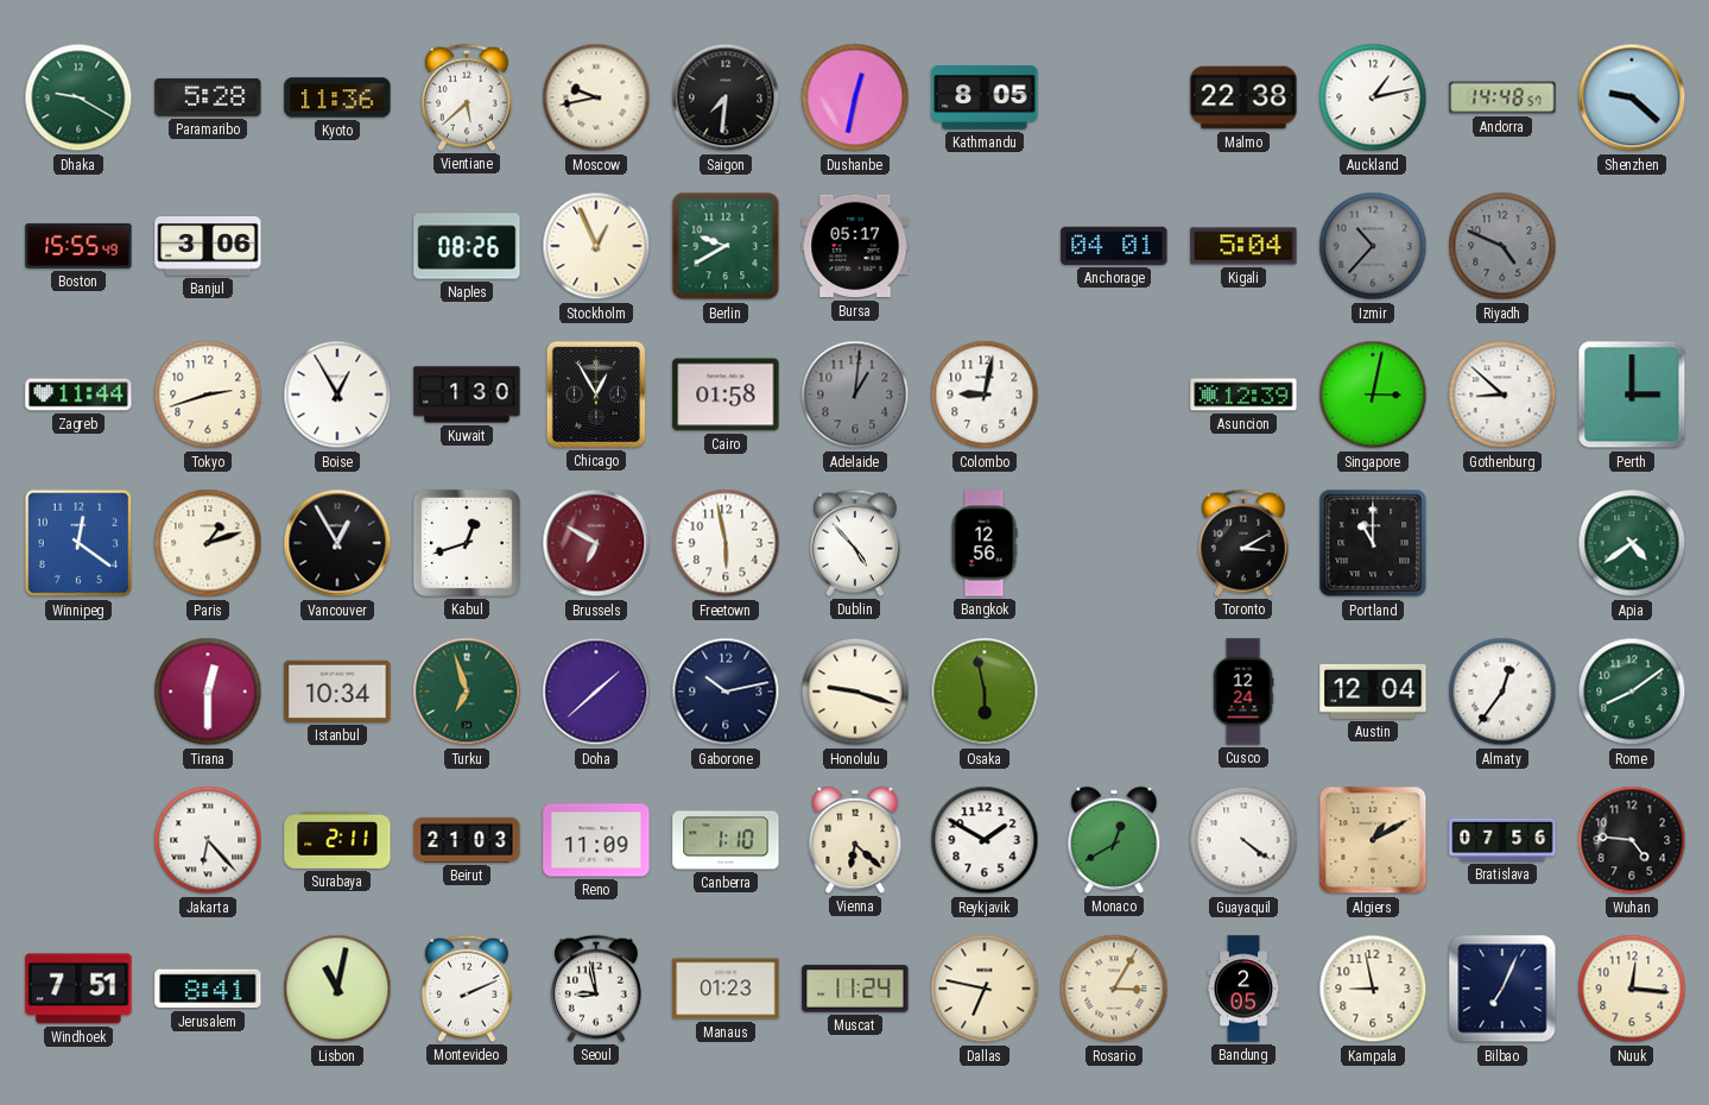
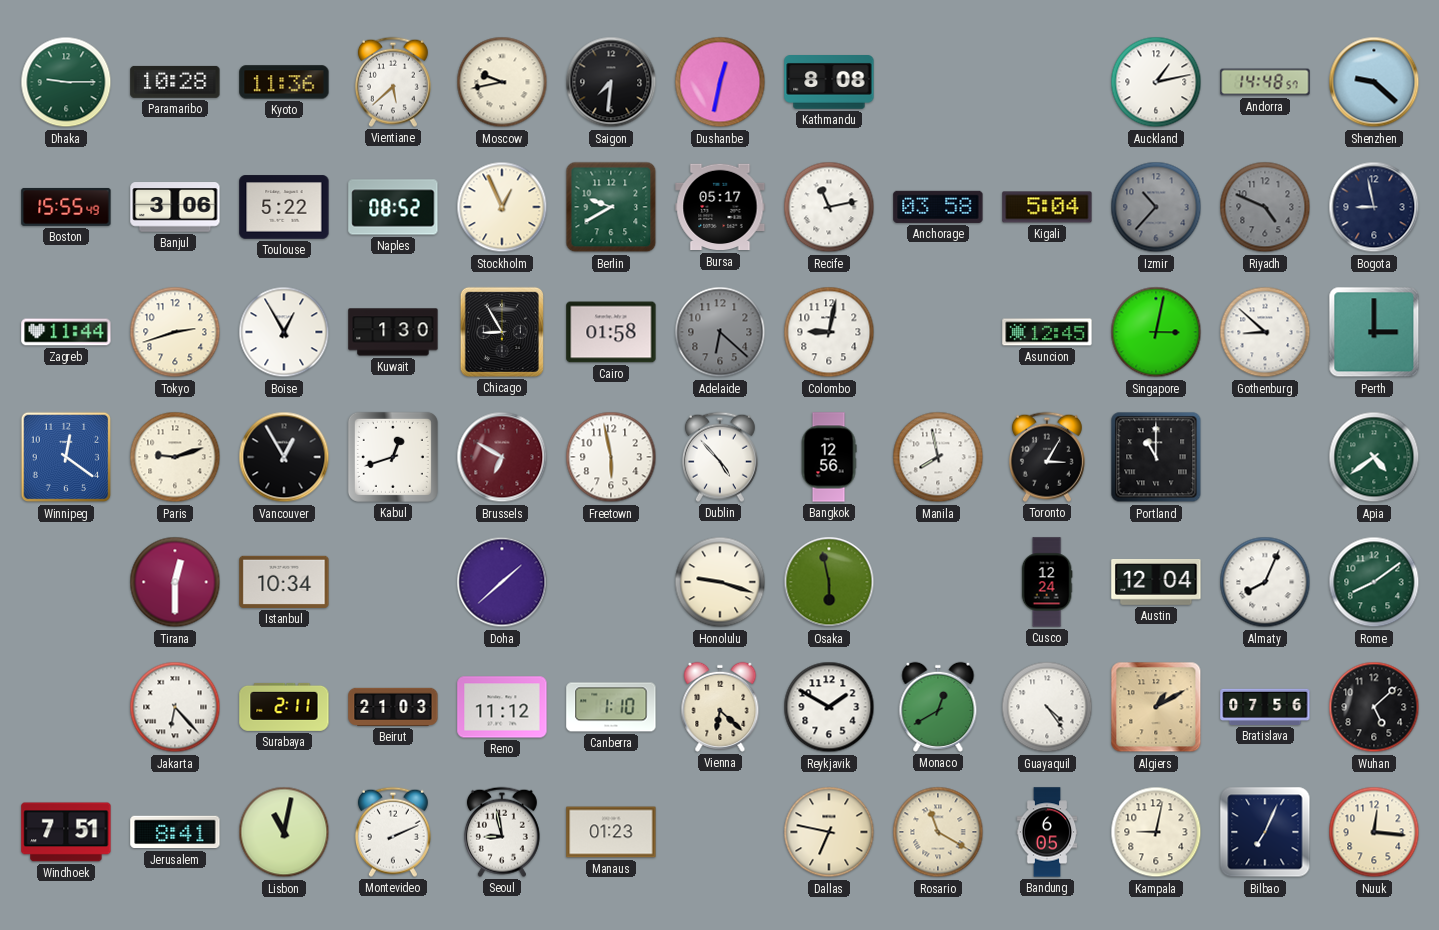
Dhaka: 9:20 -> 9:15 (66, 82)
Paramaribo: 5:28 -> 10:28 (175, 82)
Kathmandu: 8:05 -> 8:08 (829, 83)
Malmo: 22:38 -> none (1243, 97)
Toulouse: none -> 5:22 (284, 207)
Naples: 08:26 -> 08:52 (393, 207)
Recife: none -> 11:13 (829, 207)
Anchorage: 04:01 -> 03:58 (938, 207)
Bogota: none -> 8:58 (1374, 207)
Chicago: 12:55 -> 8:55 (502, 332)
Adelaide: 1:01 -> 6:22 (720, 332)
Asuncion: 12:39 -> 12:45 (1047, 332)
Paris: 1:12 -> 9:12 (175, 457)
Manila: none -> 7:58 (938, 457)
Toronto: 3:10 -> 3:05 (1047, 457)
Turku: 6:57 -> none (467, 692)
Gaborone: 10:13 -> none (726, 692)
Almaty: 12:36 -> 8:04 (1265, 582)
Reno: 11:09 -> 11:12 (502, 707)
Guayaquil: 4:21 -> 4:24 (1047, 707)
Wuhan: 4:46 -> 5:08 (1374, 707)
Muscat: 11:24 -> none (855, 989)
Rosario: 3:05 -> 11:20 (938, 832)
Bandung: 2:05 -> 6:05 (1047, 832)
Kampala: 8:58 -> 9:02 (1156, 832)
